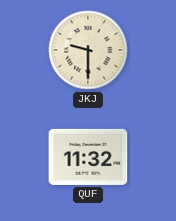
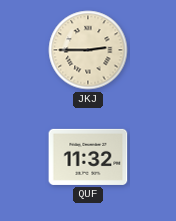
JKJ: 9:30 -> 2:45 (88, 50)
